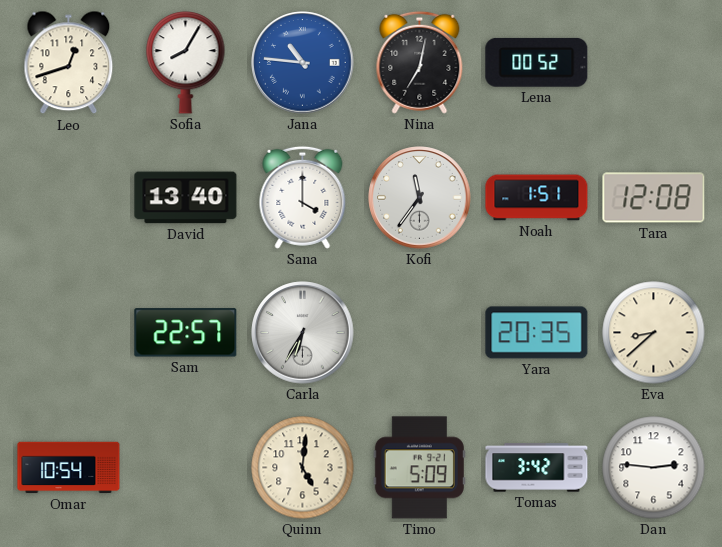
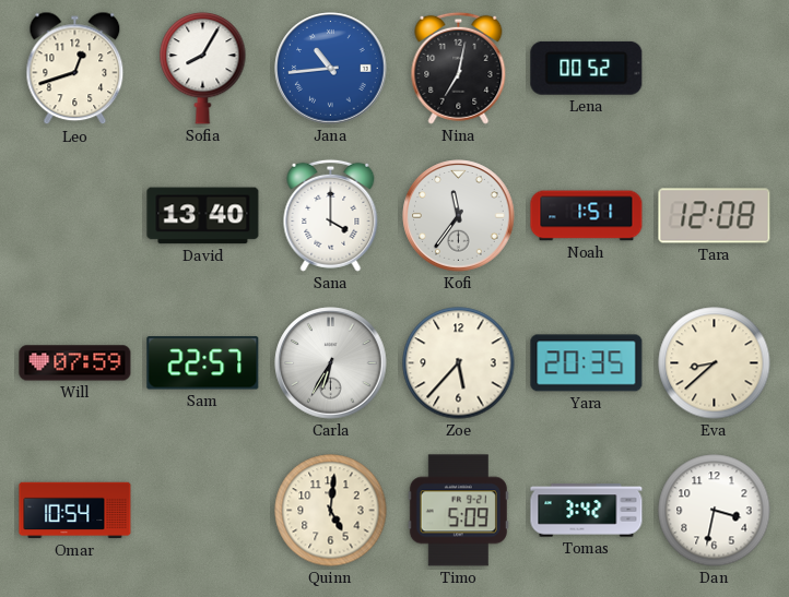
Jana: 10:46 -> 10:44 (331, 69)
Will: none -> 07:59 (75, 363)
Zoe: none -> 5:37 (459, 363)
Dan: 2:46 -> 3:32 (715, 511)
